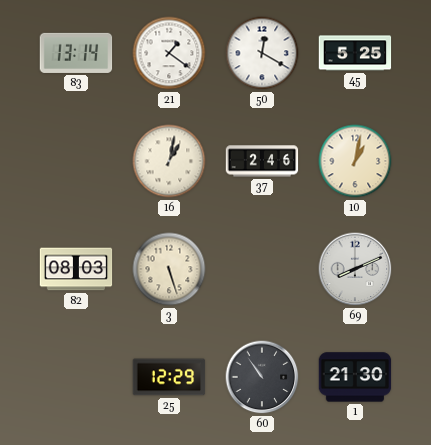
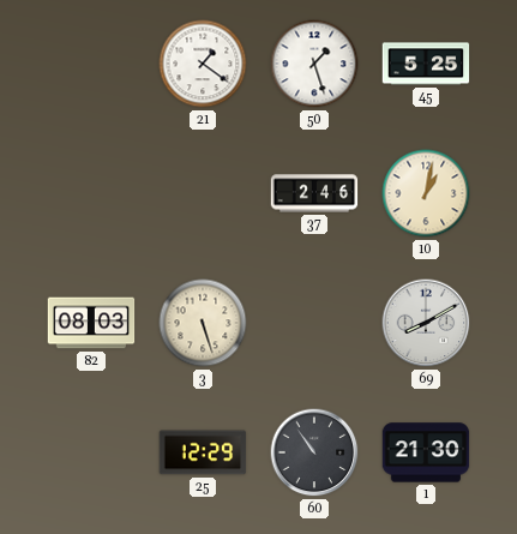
83: 13:14 -> none (76, 53)
50: 12:20 -> 1:27 (314, 64)
16: 1:02 -> none (169, 161)
69: 8:11 -> 8:10 (426, 323)
